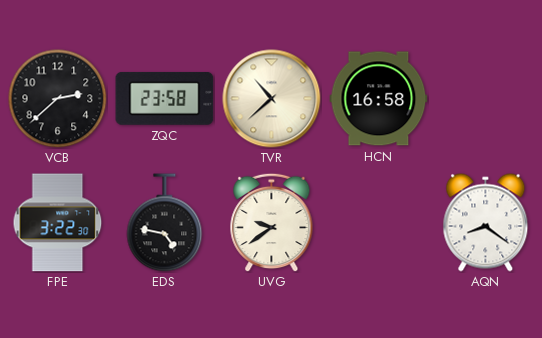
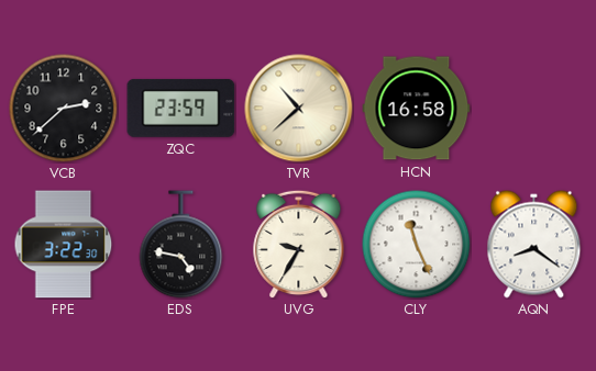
ZQC: 23:58 -> 23:59 (181, 108)
UVG: 9:39 -> 9:35 (299, 244)
CLY: none -> 11:26 (417, 245)
